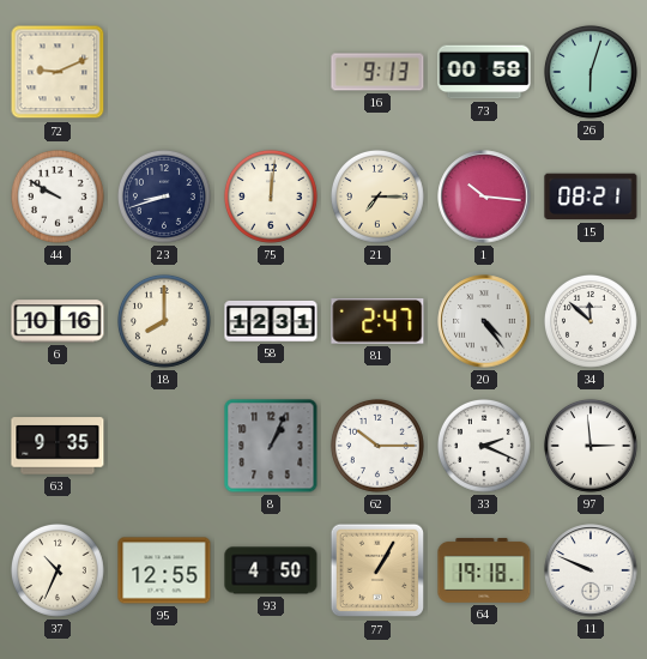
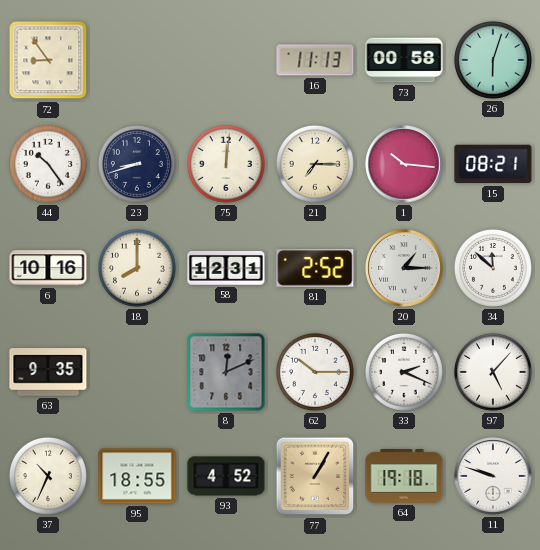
72: 9:11 -> 8:54 (48, 60)
16: 9:13 -> 11:13 (315, 60)
44: 9:50 -> 10:24 (48, 164)
81: 2:47 -> 2:52 (315, 268)
20: 4:24 -> 1:15 (404, 268)
8: 1:04 -> 12:11 (226, 372)
97: 2:59 -> 5:07 (493, 372)
95: 12:55 -> 18:55 (137, 476)
93: 4:50 -> 4:52 (226, 476)
11: 9:49 -> 9:48 (493, 476)
